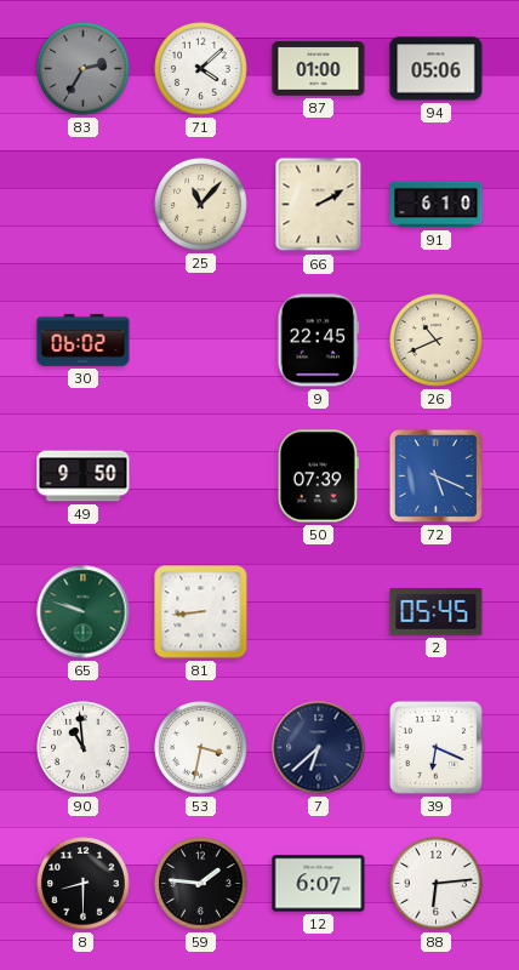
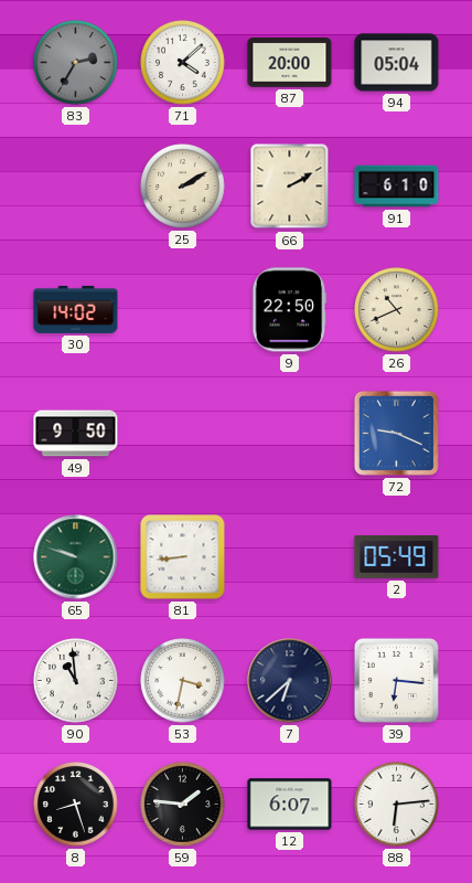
87: 01:00 -> 20:00 (290, 63)
94: 05:06 -> 05:04 (397, 63)
25: 11:07 -> 2:10 (183, 187)
30: 06:02 -> 14:02 (76, 309)
9: 22:45 -> 22:50 (290, 310)
50: 07:39 -> none (318, 477)
72: 5:19 -> 9:19 (396, 433)
2: 05:45 -> 05:49 (397, 557)
39: 6:19 -> 6:16 (396, 680)
8: 8:30 -> 8:27 (76, 805)
